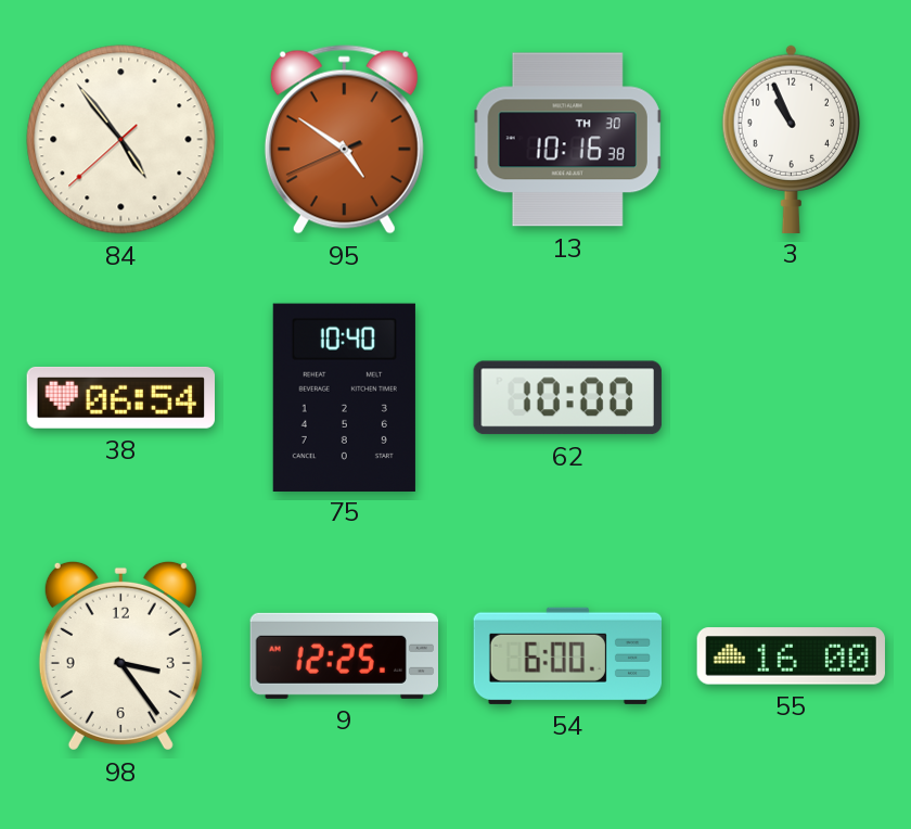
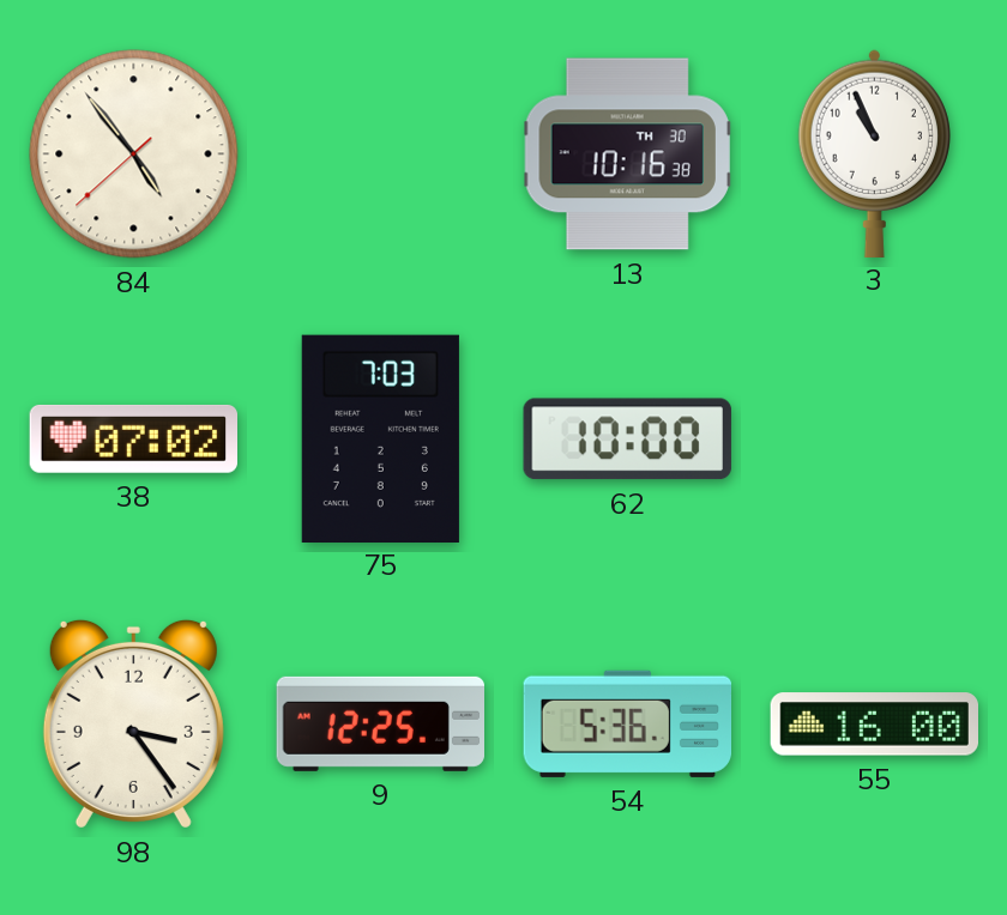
95: 4:50 -> none (344, 140)
38: 06:54 -> 07:02 (133, 438)
75: 10:40 -> 7:03 (380, 438)
54: 6:00 -> 5:36 (627, 723)
